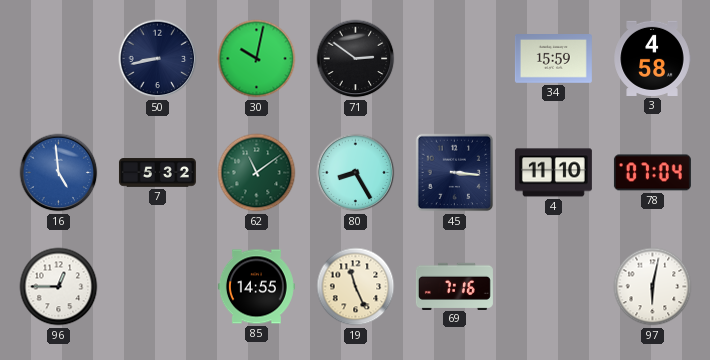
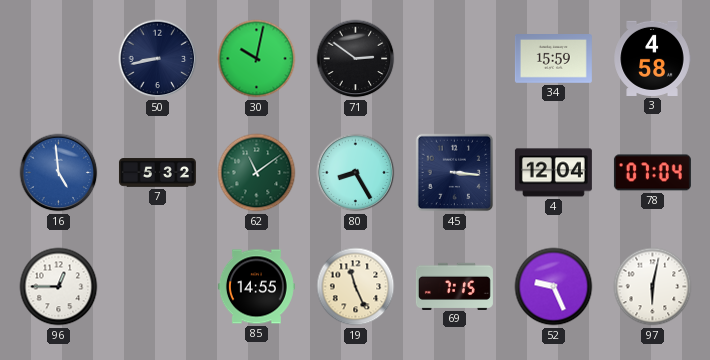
4: 11:10 -> 12:04 (553, 173)
69: 7:16 -> 7:15 (454, 286)
52: none -> 9:26 (554, 287)
